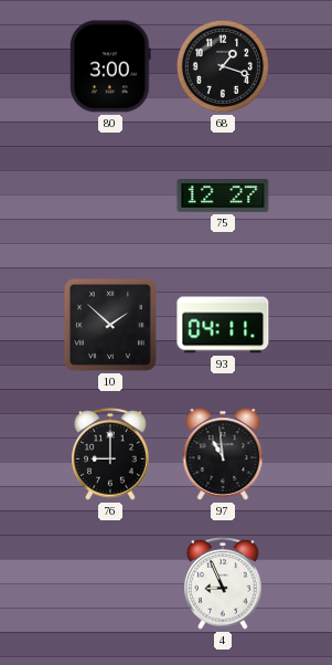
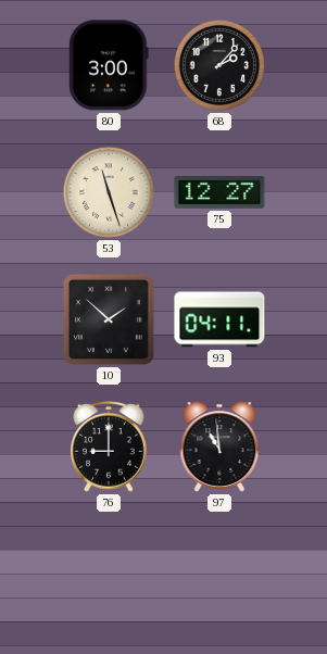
68: 1:18 -> 2:07 (219, 65)
53: none -> 11:27 (109, 192)
4: 8:56 -> none (223, 584)
